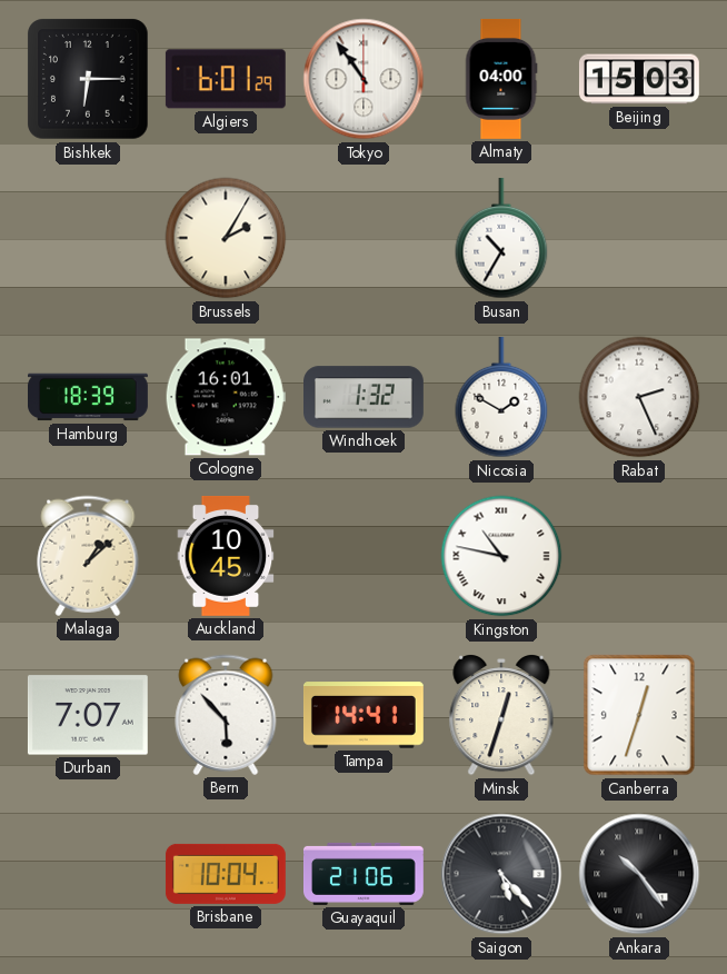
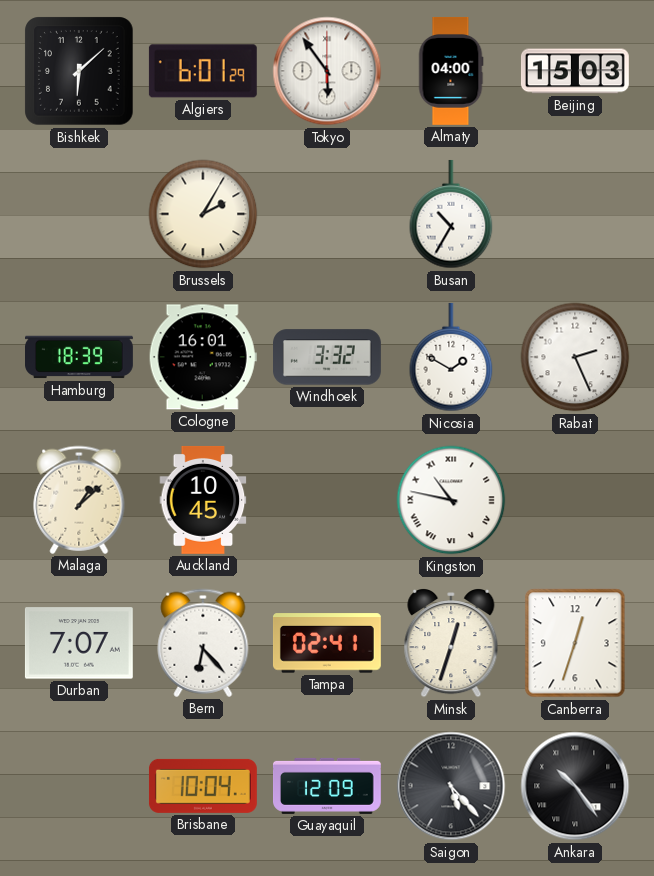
Bishkek: 6:15 -> 6:08 (79, 71)
Tokyo: 10:54 -> 5:54 (327, 71)
Windhoek: 1:32 -> 3:32 (328, 357)
Bern: 5:53 -> 6:23 (203, 643)
Tampa: 14:41 -> 02:41 (327, 643)
Guayaquil: 21:06 -> 12:09 (328, 786)
